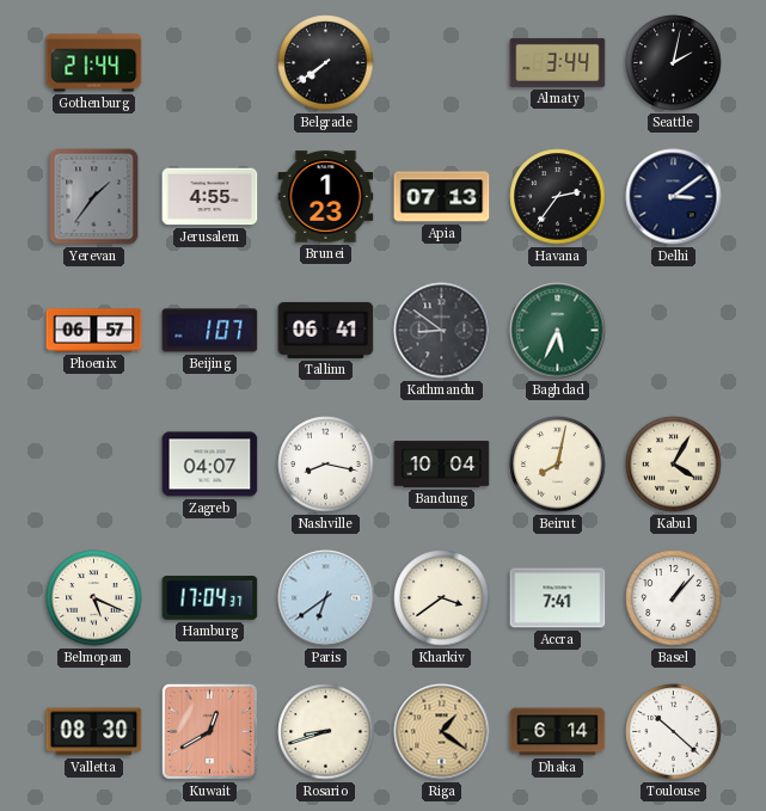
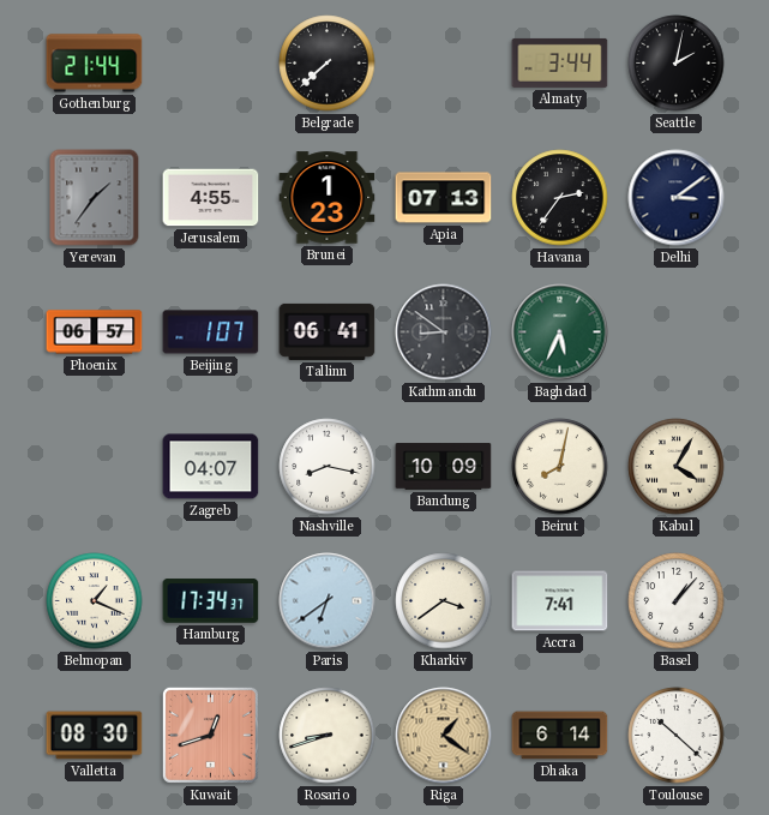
Belgrade: 7:39 -> 7:38 (328, 64)
Bandung: 10:04 -> 10:09 (444, 467)
Belmopan: 5:19 -> 1:19 (95, 601)
Hamburg: 17:04 -> 17:34 (211, 601)
Kuwait: 12:40 -> 12:42 (210, 735)
